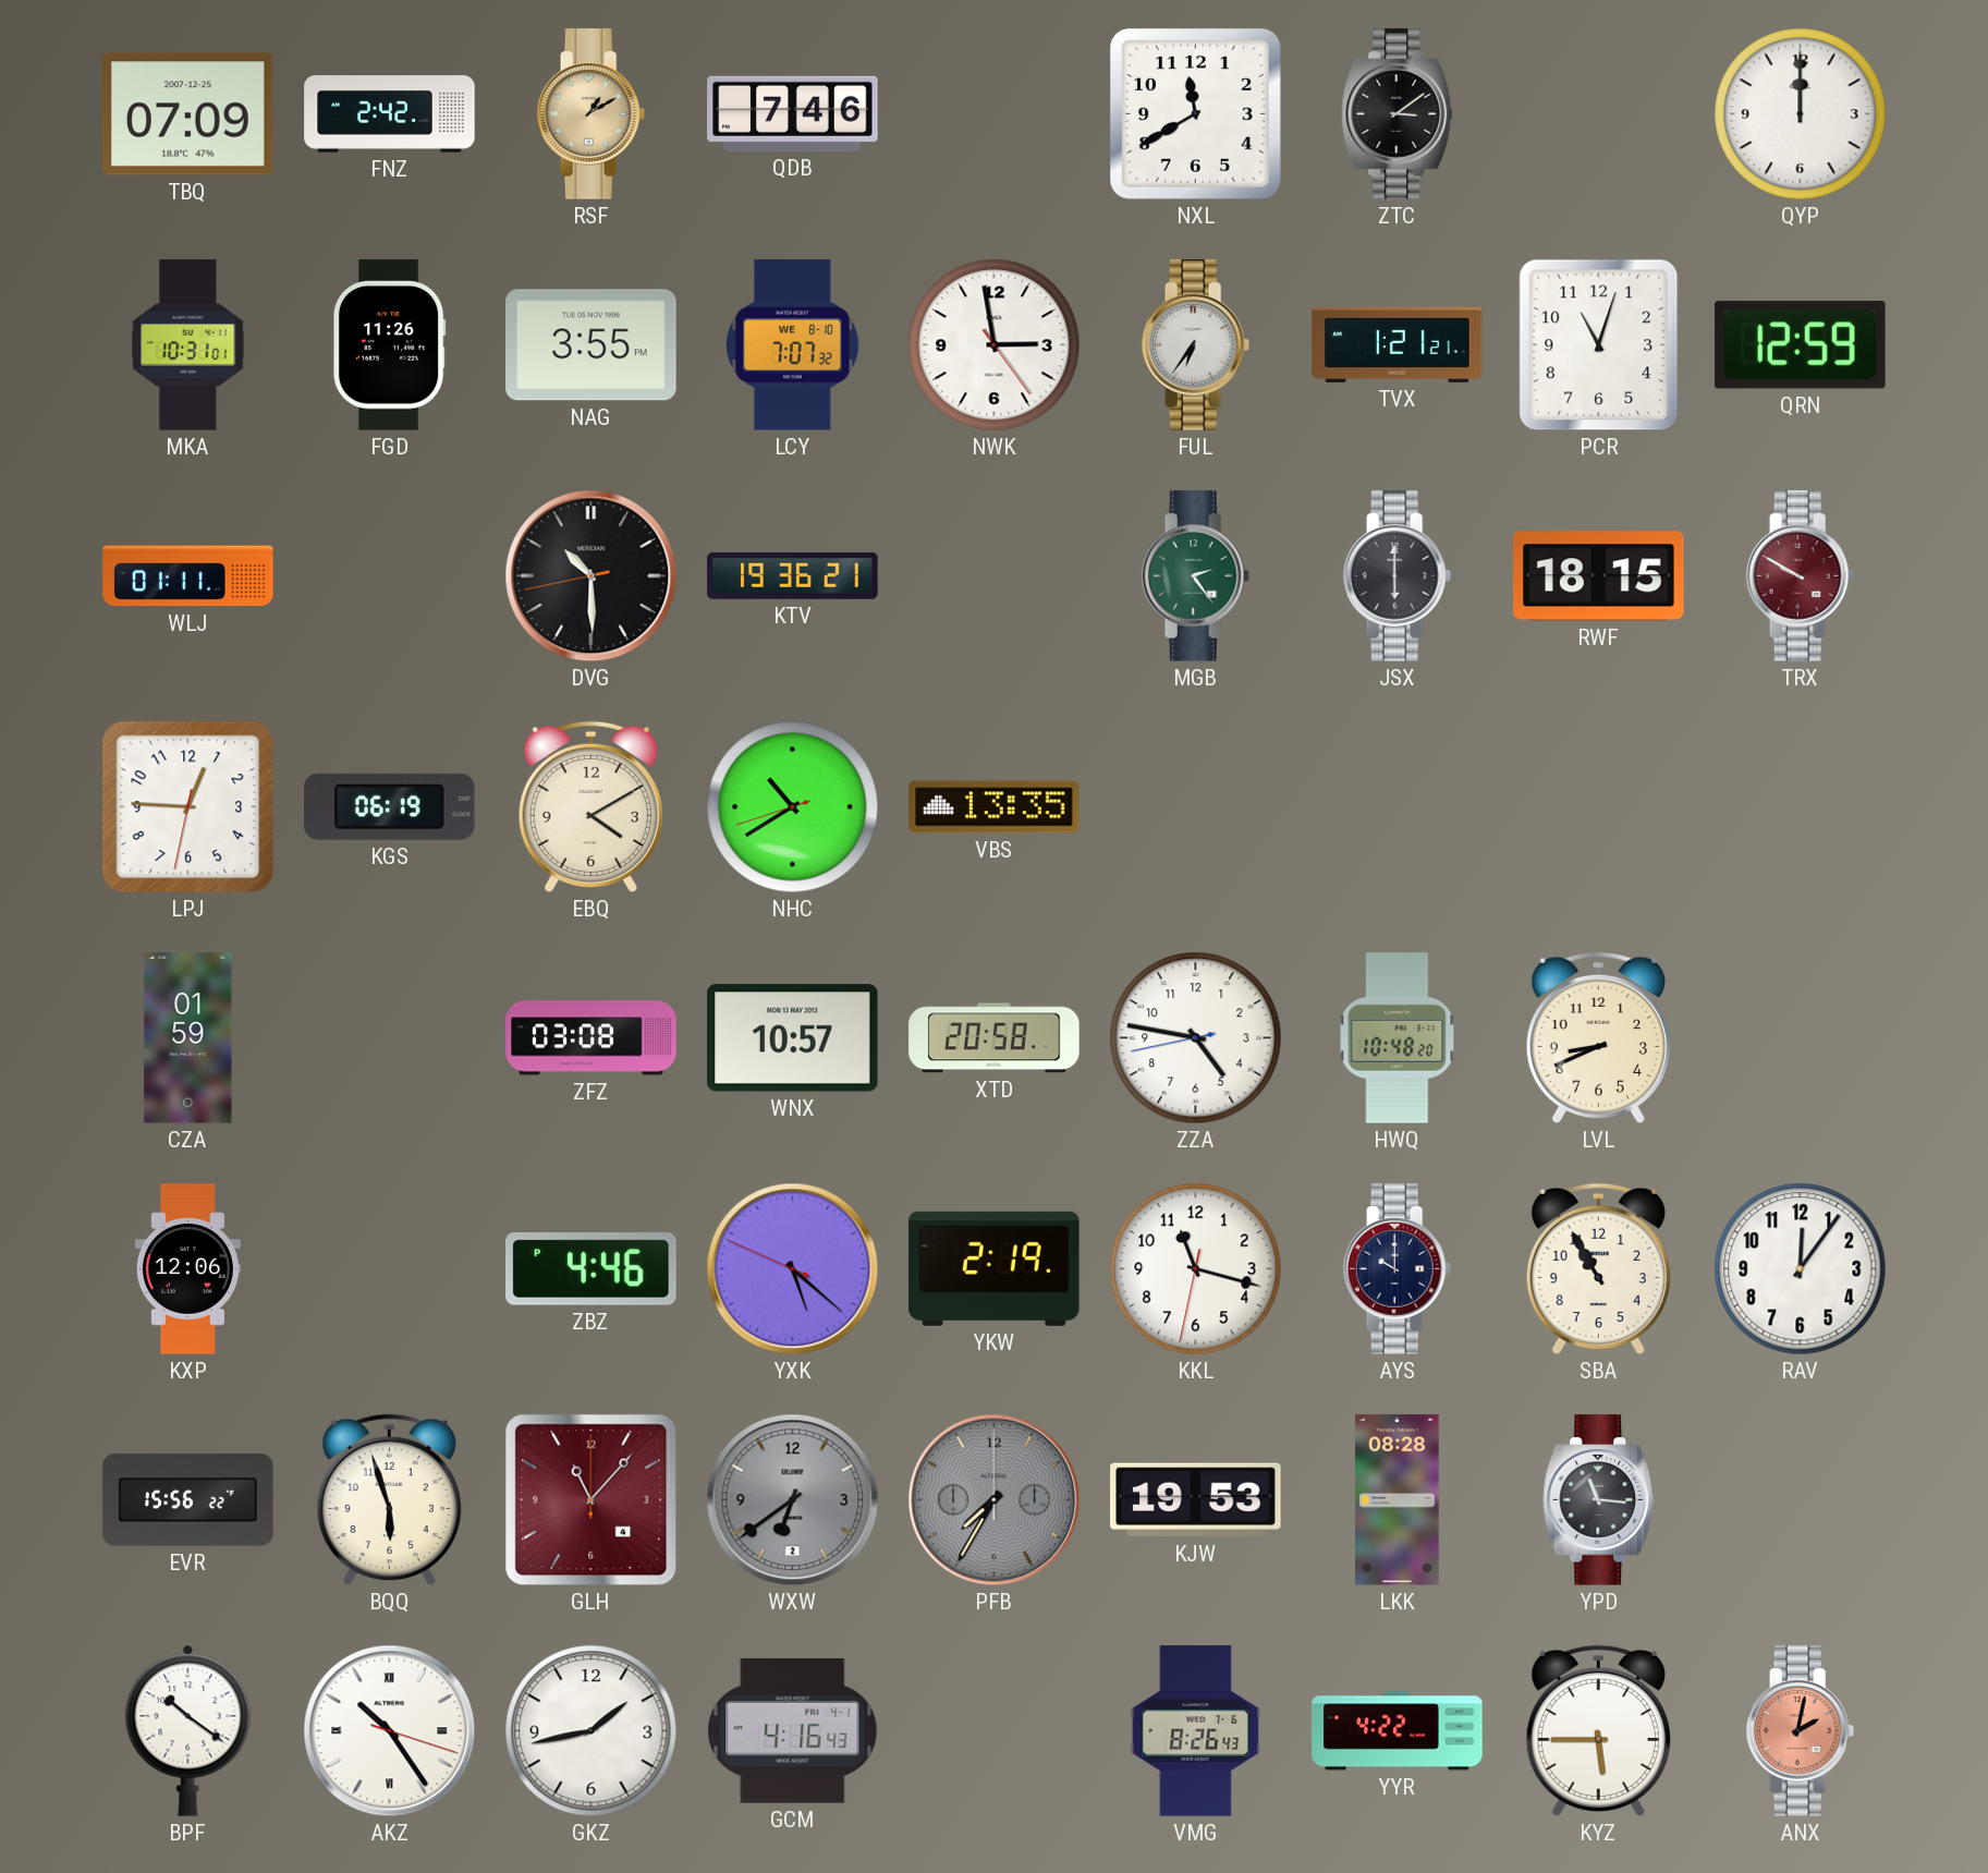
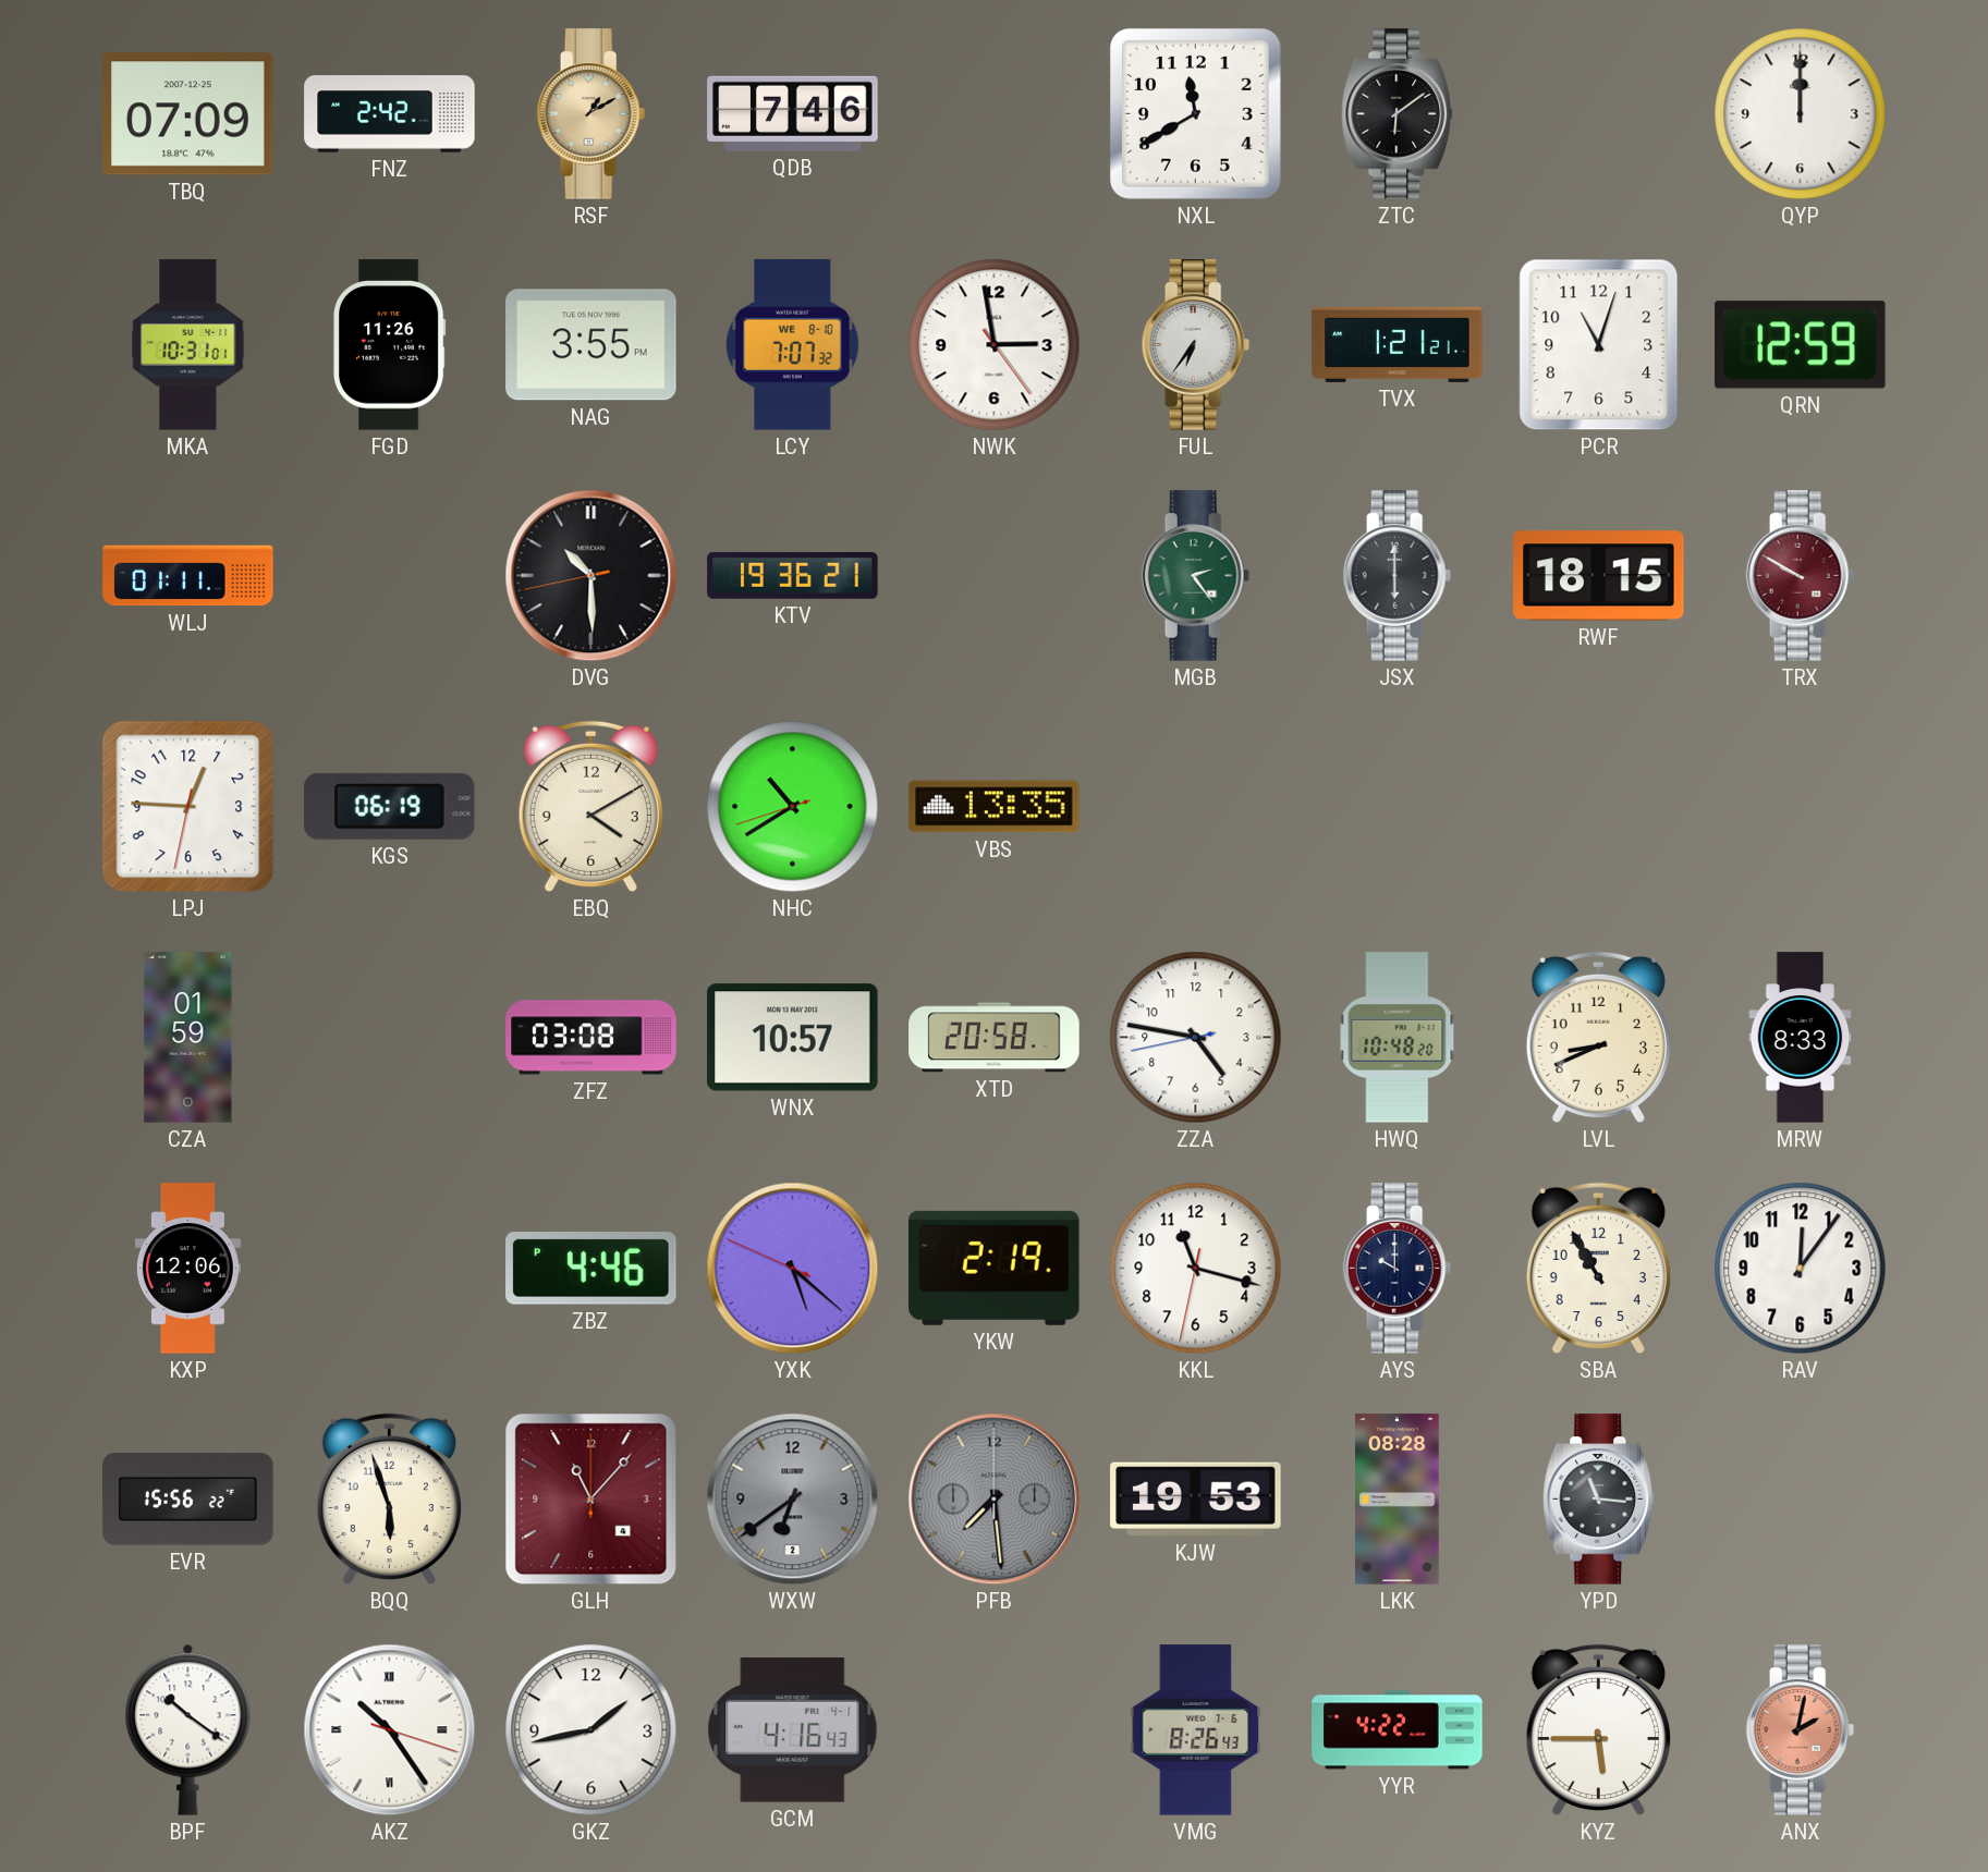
ZTC: 3:09 -> 6:09 (1398, 114)
MRW: none -> 8:33 (1801, 1038)
PFB: 7:35 -> 7:29 (995, 1500)
